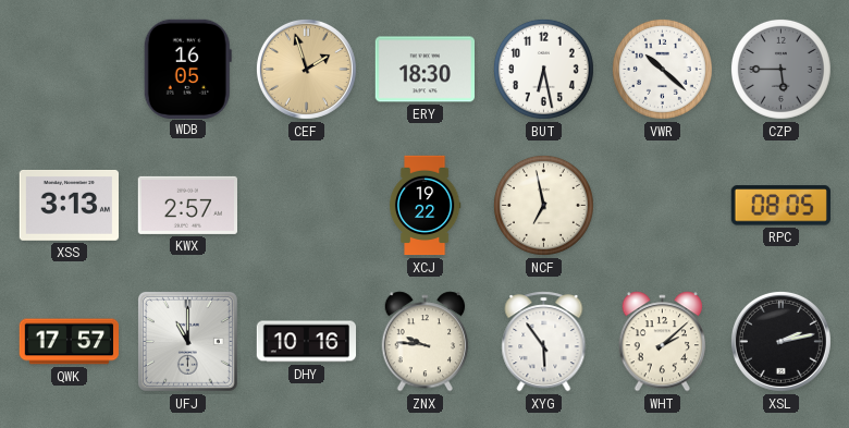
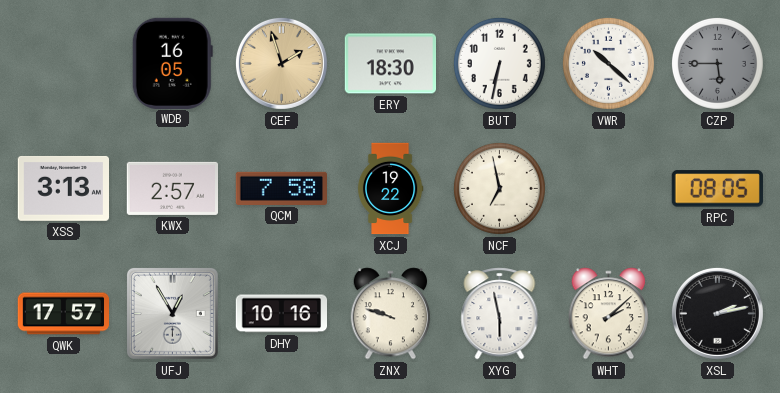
BUT: 6:28 -> 6:32 (499, 63)
QCM: none -> 7:58 (281, 188)
UFJ: 11:00 -> 12:55 (172, 313)
ZNX: 9:46 -> 9:48 (391, 314)
XYG: 5:54 -> 5:58 (500, 314)
